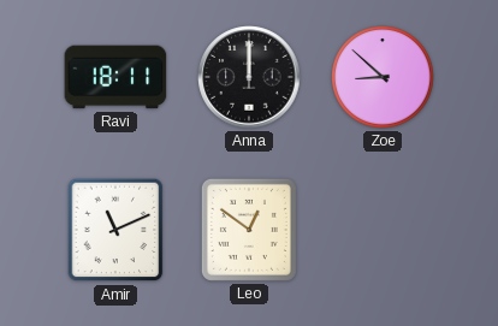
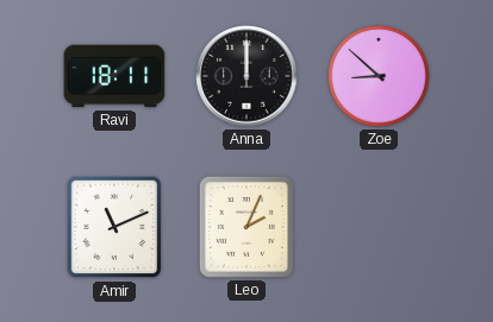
Leo: 12:51 -> 2:04 (246, 227)
